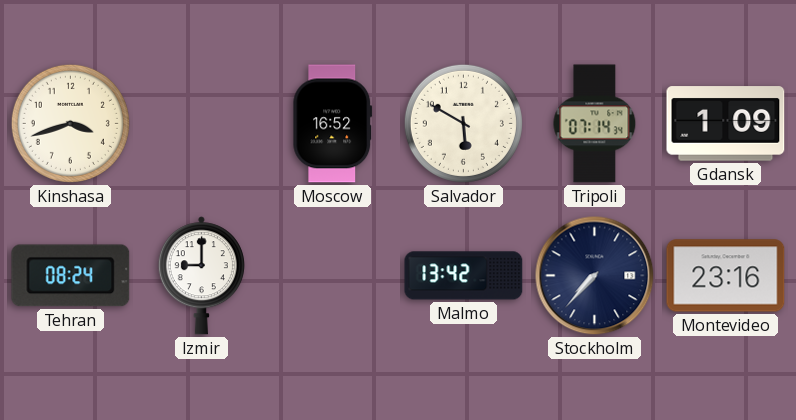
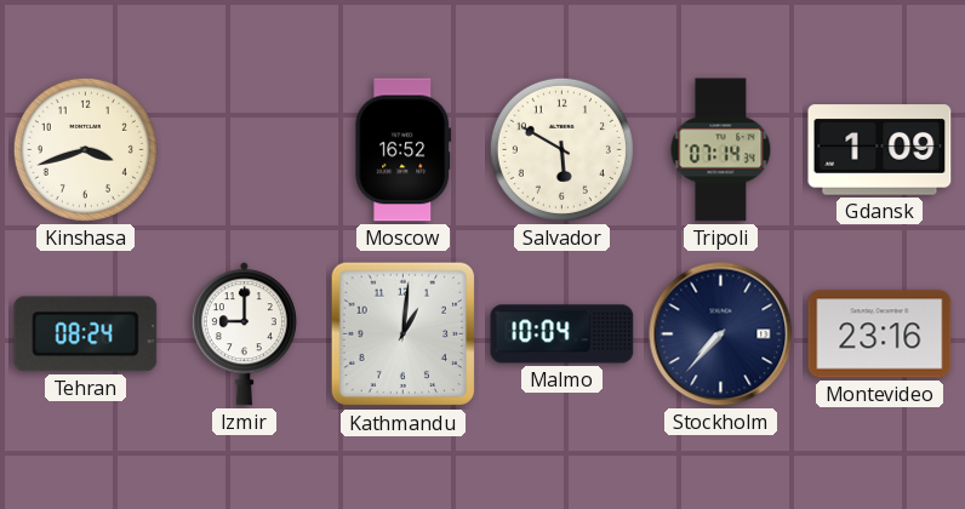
Kathmandu: none -> 1:01 (404, 334)
Malmo: 13:42 -> 10:04 (563, 334)
